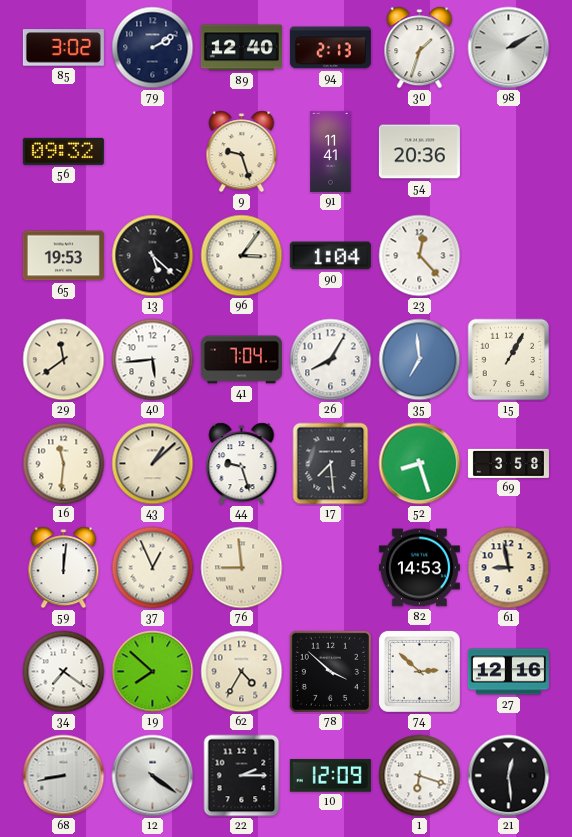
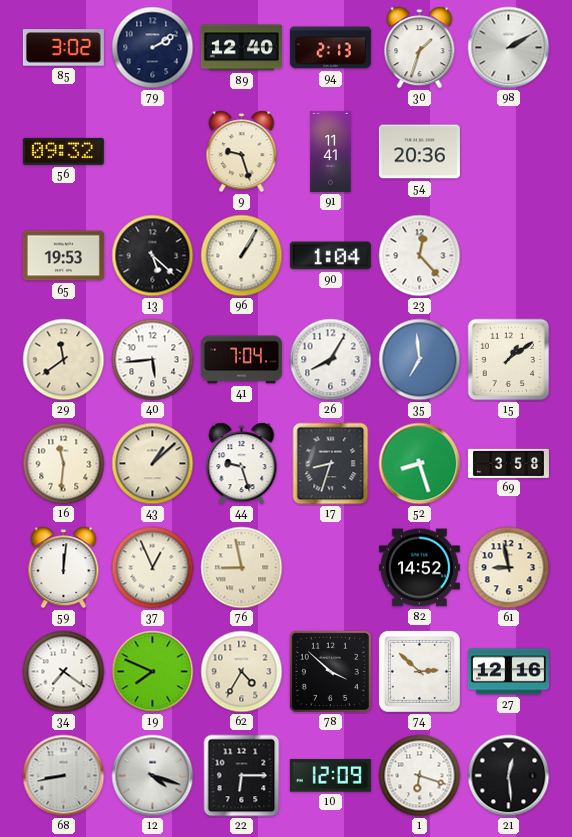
96: 3:06 -> 1:05 (242, 256)
15: 1:05 -> 1:09 (509, 360)
17: 7:29 -> 8:33 (331, 464)
76: 8:59 -> 8:58 (242, 568)
82: 14:53 -> 14:52 (419, 568)
19: 7:52 -> 7:49 (153, 672)
12: 4:21 -> 4:18 (153, 776)
22: 2:15 -> 6:15 (242, 776)
